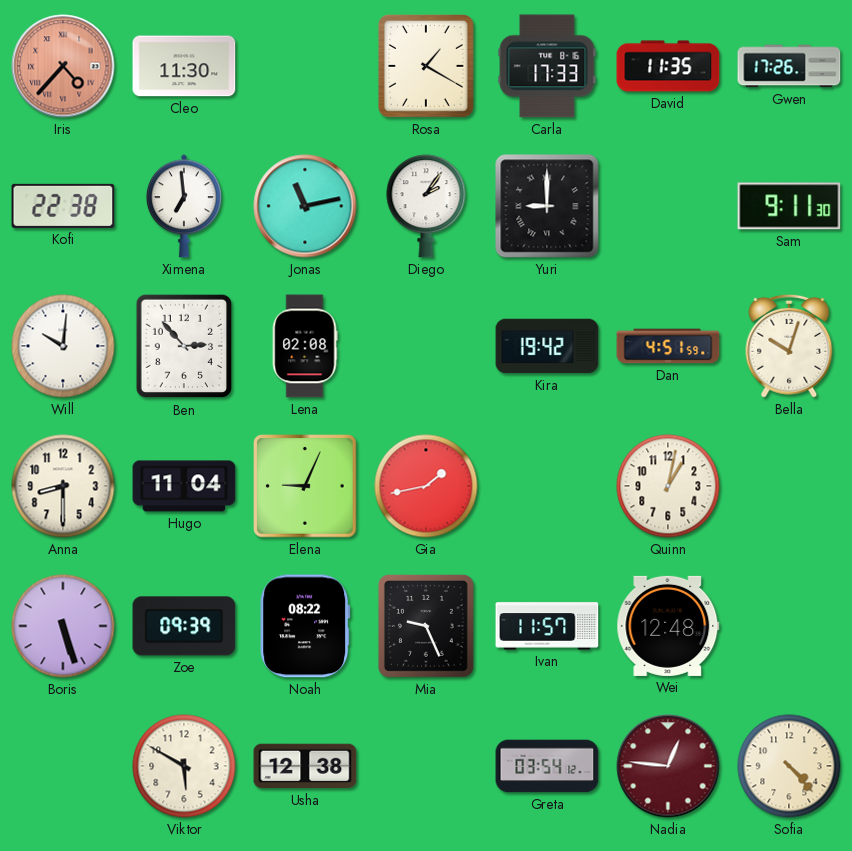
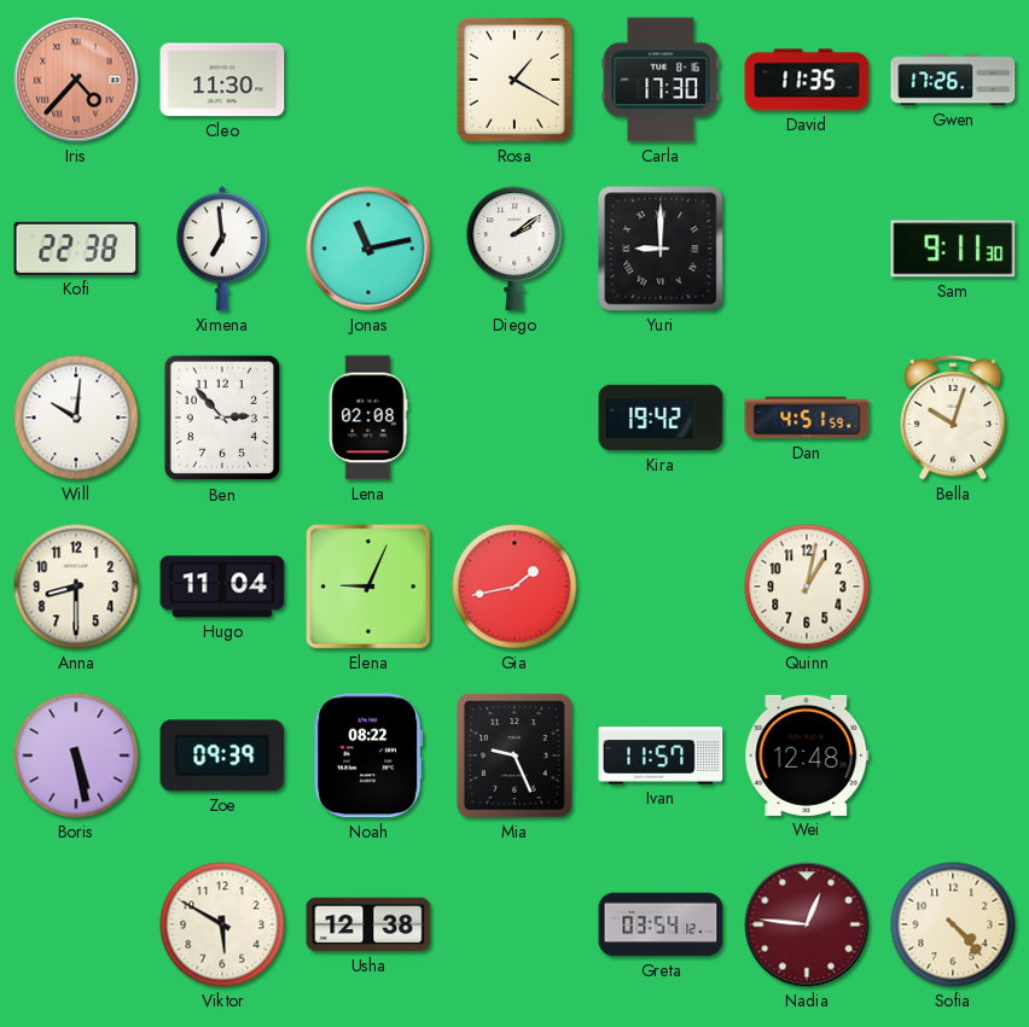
Carla: 17:33 -> 17:30 (661, 80)
Diego: 2:06 -> 2:09 (514, 249)
Boris: 5:27 -> 5:28 (76, 755)
